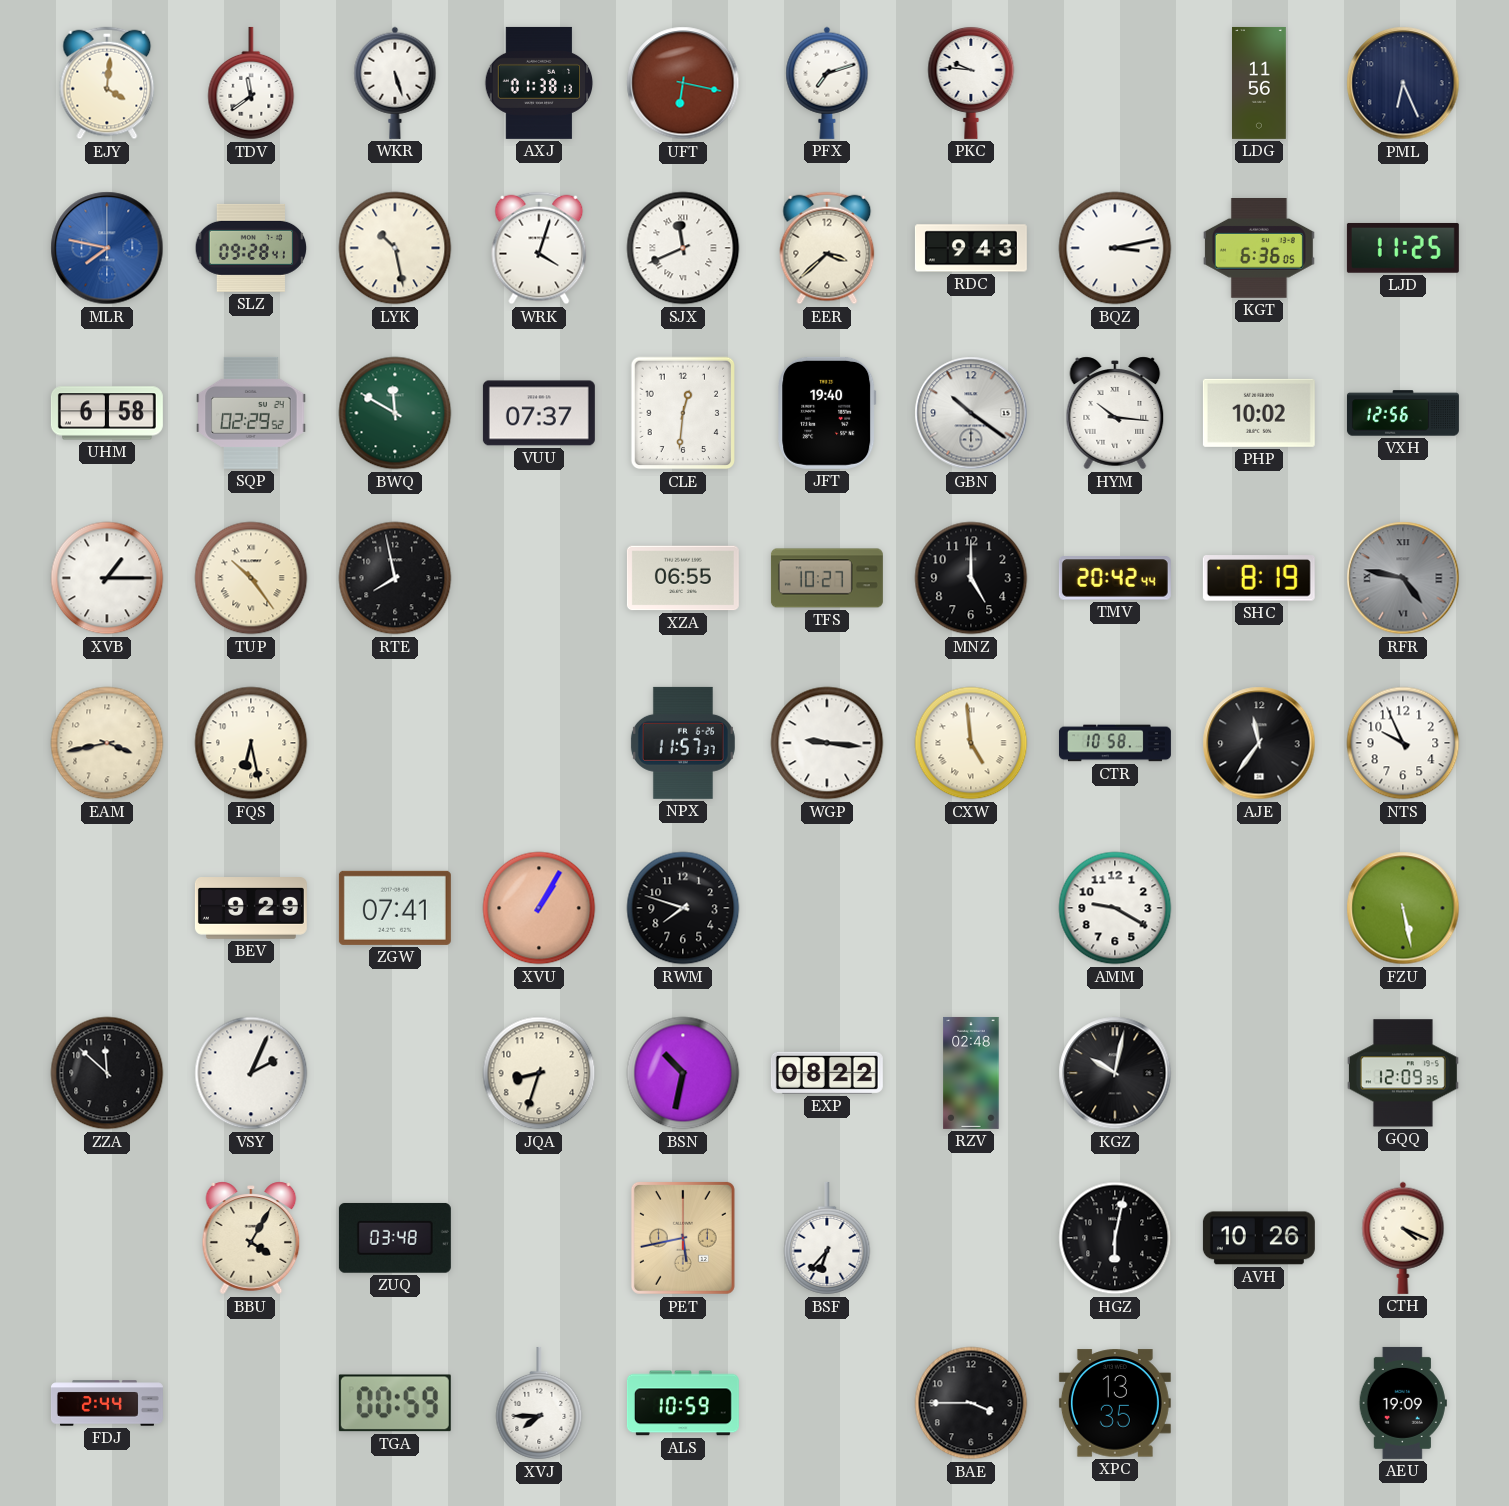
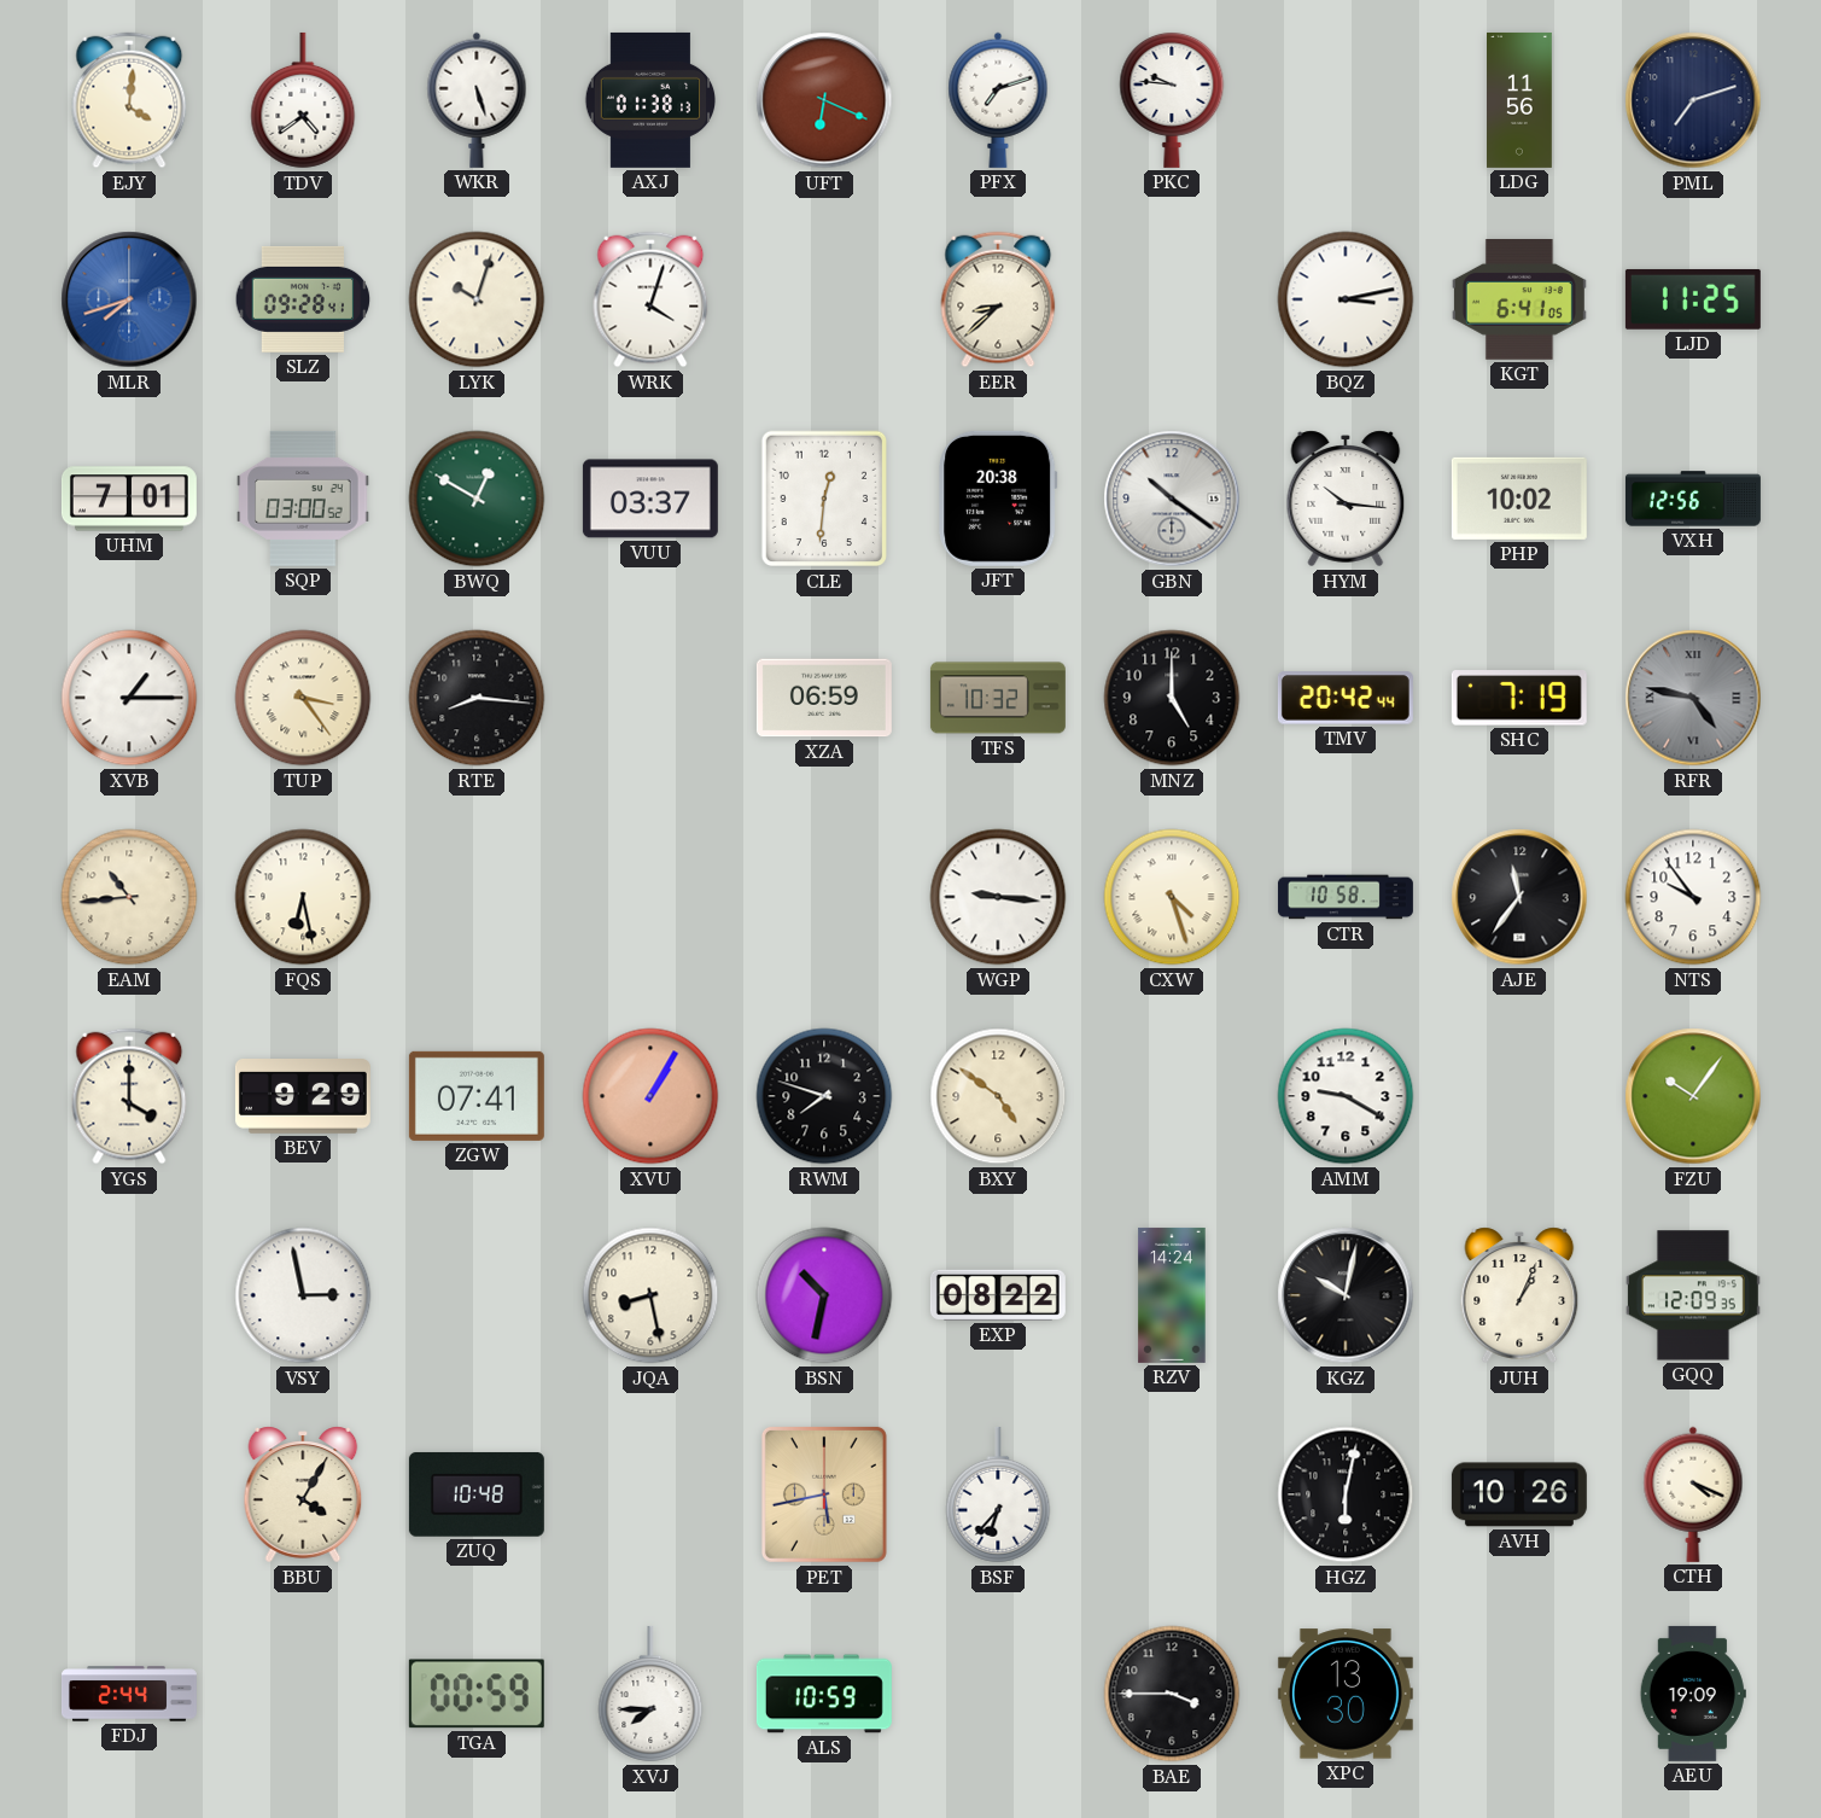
TDV: 11:39 -> 4:39 (303, 100)
UFT: 6:17 -> 6:19 (824, 100)
PML: 6:26 -> 7:12 (1693, 100)
MLR: 7:47 -> 7:42 (129, 299)
LYK: 10:28 -> 10:03 (477, 299)
SJX: 11:41 -> none (683, 248)
EER: 3:38 -> 8:38 (998, 299)
RDC: 9:43 -> none (971, 248)
KGT: 6:36 -> 6:41 (1519, 301)
UHM: 6:58 -> 7:01 (129, 499)
SQP: 02:29 -> 03:00 (303, 499)
BWQ: 11:50 -> 12:50 (477, 499)
VUU: 07:37 -> 03:37 (650, 499)
JFT: 19:40 -> 20:38 (998, 499)
TUP: 10:24 -> 3:24 (303, 698)
RTE: 7:58 -> 8:16 (477, 698)
XZA: 06:55 -> 06:59 (824, 698)
TFS: 10:27 -> 10:32 (998, 698)
SHC: 8:19 -> 7:19 (1519, 698)
EAM: 3:43 -> 10:44 (129, 897)
NPX: 11:57 -> none (683, 743)
CXW: 4:59 -> 4:27 (1172, 897)
NTS: 9:56 -> 9:54 (1693, 897)
YGS: none -> 4:00 (129, 1096)
BXY: none -> 4:51 (998, 1096)
FZU: 5:28 -> 10:06 (1693, 1096)
ZZA: 11:52 -> none (107, 1073)
VSY: 2:04 -> 2:58 (303, 1295)
JQA: 8:33 -> 8:28 (650, 1295)
RZV: 02:48 -> 14:24 (1172, 1295)
JUH: none -> 1:04 (1519, 1295)
ZUQ: 03:48 -> 10:48 (477, 1494)
XPC: 13:35 -> 13:30 (1346, 1694)
